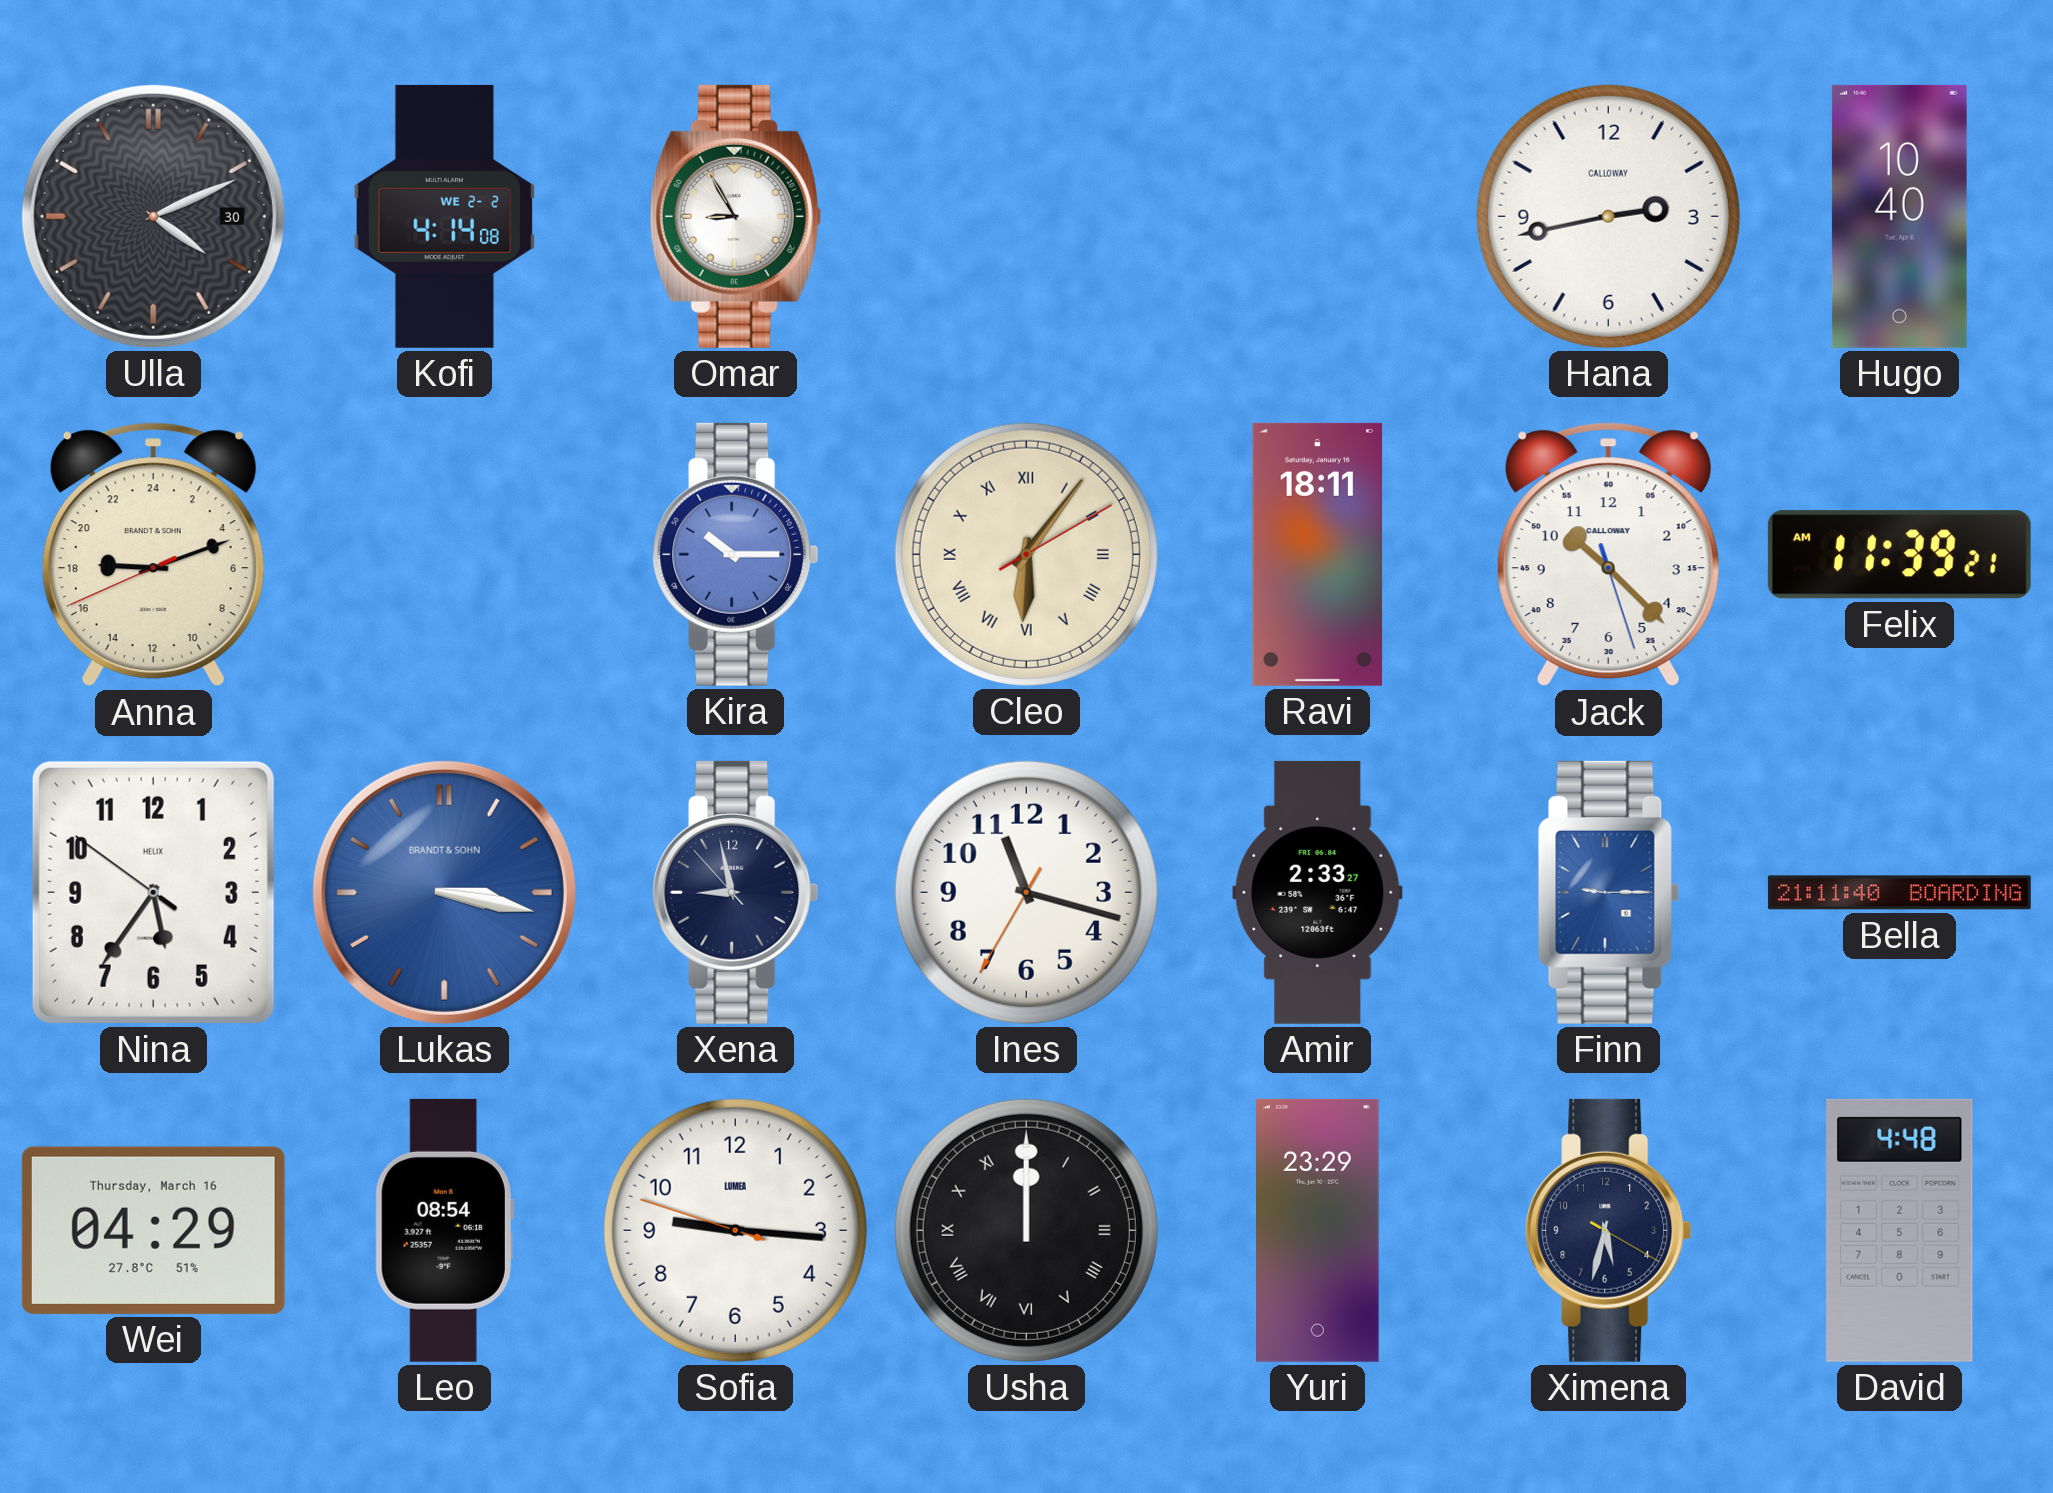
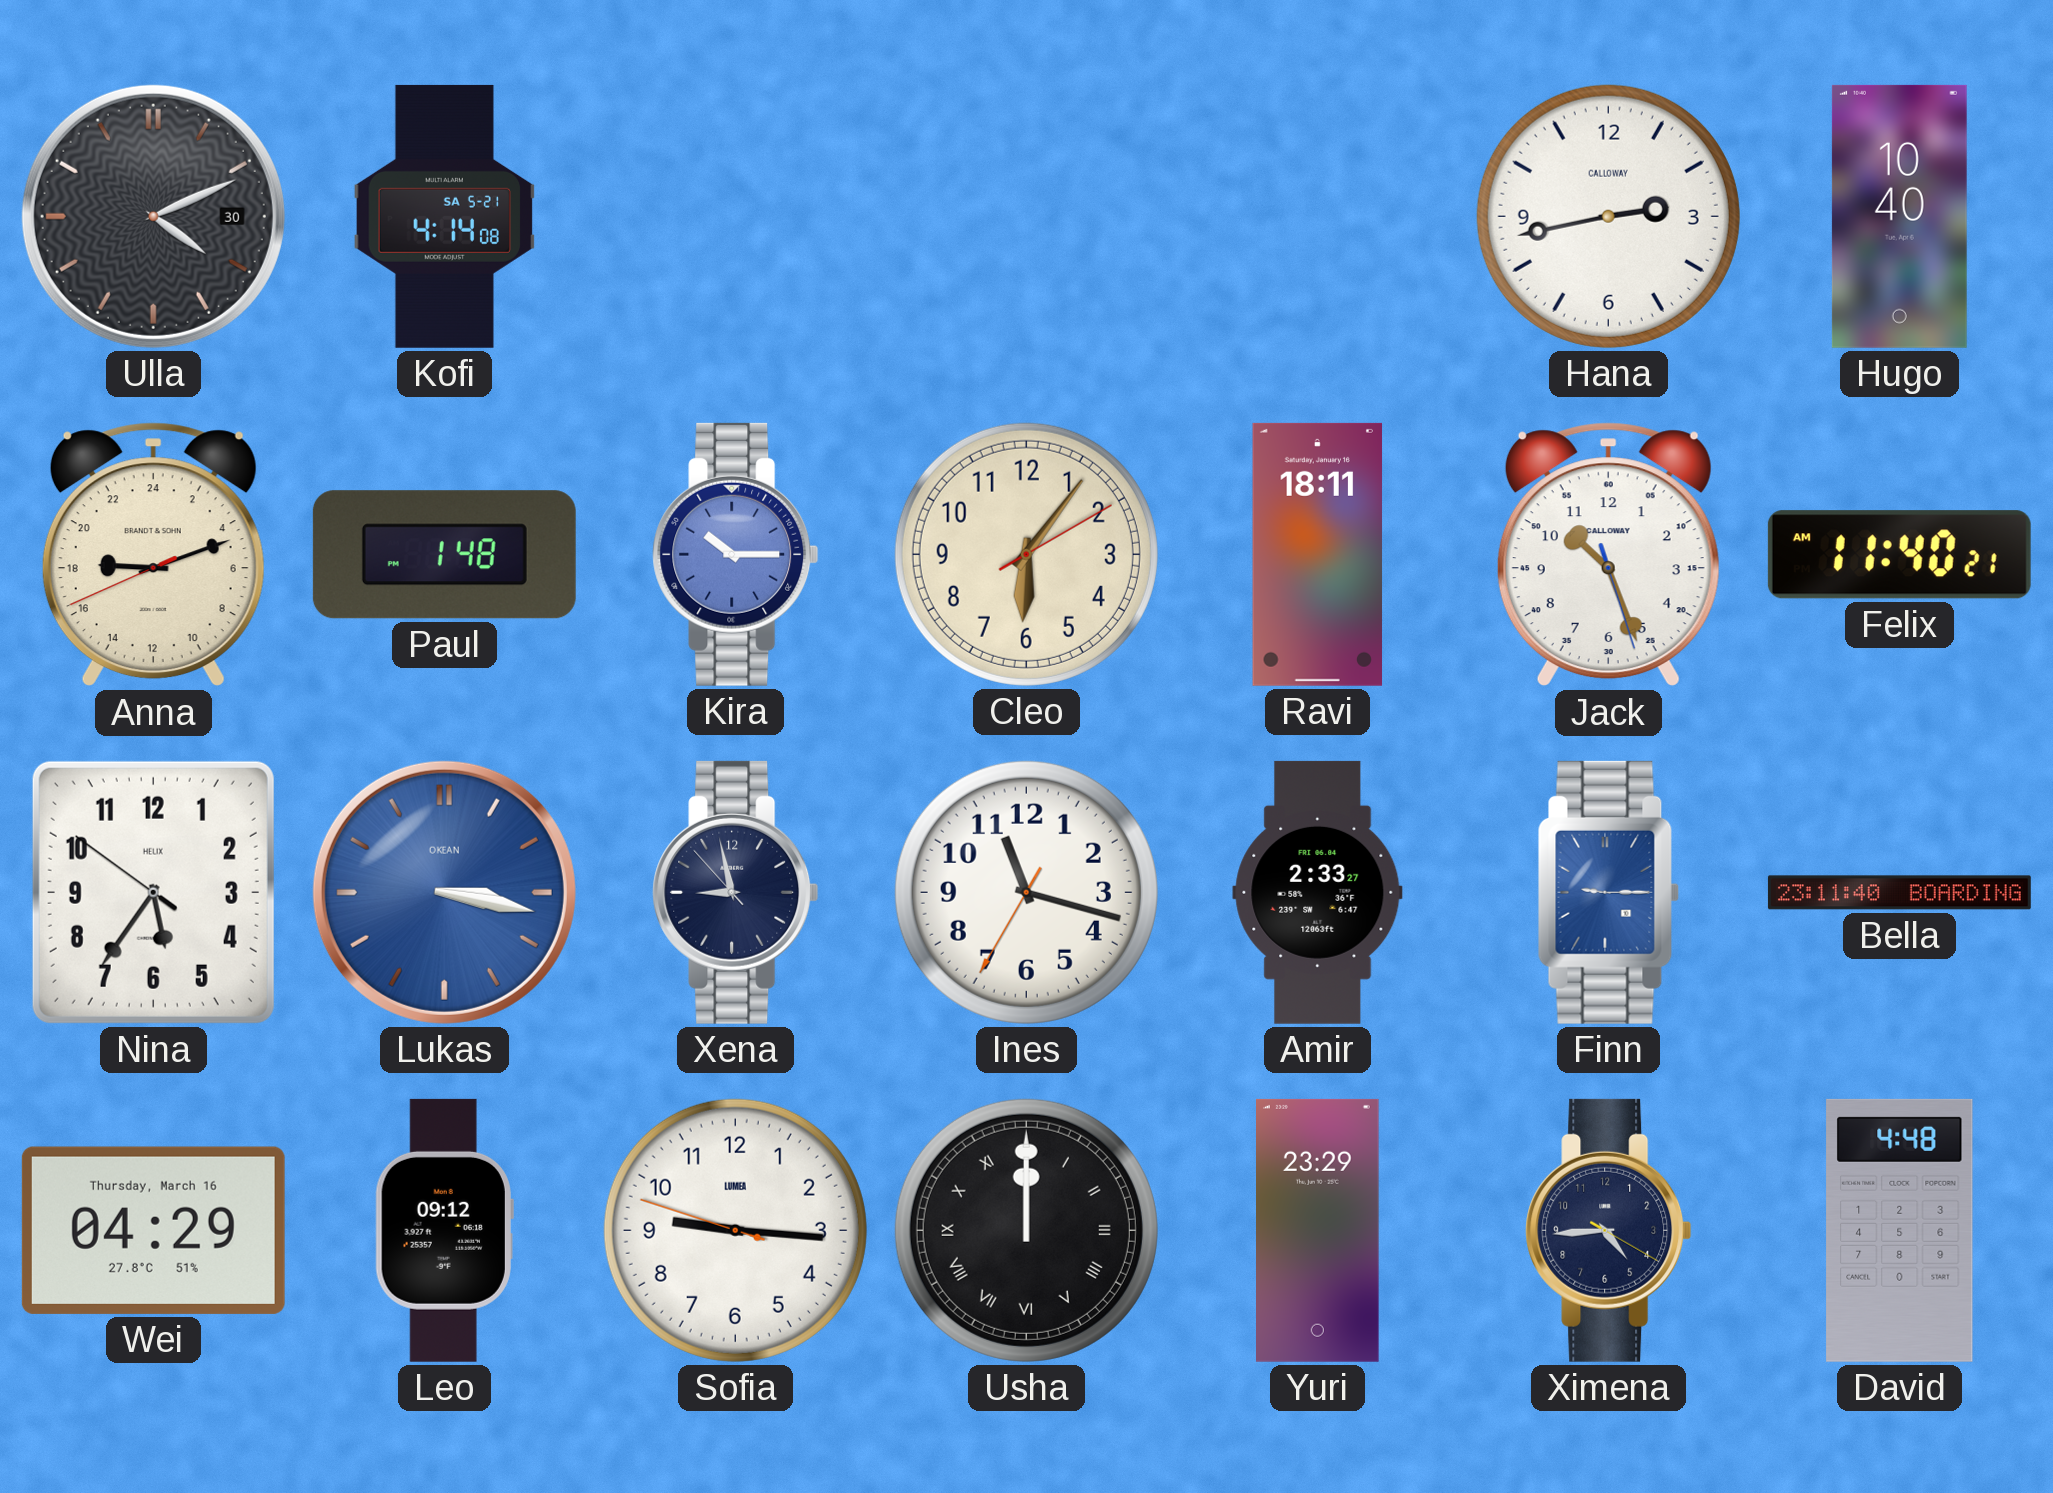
Kofi date: WE 2-2 -> SA 5-21 (445, 216)
Omar: 8:55 -> none (735, 216)
Paul: none -> 1:48 (444, 555)
Cleo numerals: Roman -> Arabic (1026, 554)
Jack: 10:22 -> 10:26 (1608, 555)
Felix: 11:39 -> 11:40 (1899, 555)
Lukas brand: BRANDT & SOHN -> OKEAN (444, 892)
Bella: 21:11 -> 23:11 (1899, 893)
Leo: 08:54 -> 09:12 (444, 1230)
Ximena: 5:32 -> 4:44 (1609, 1230)
